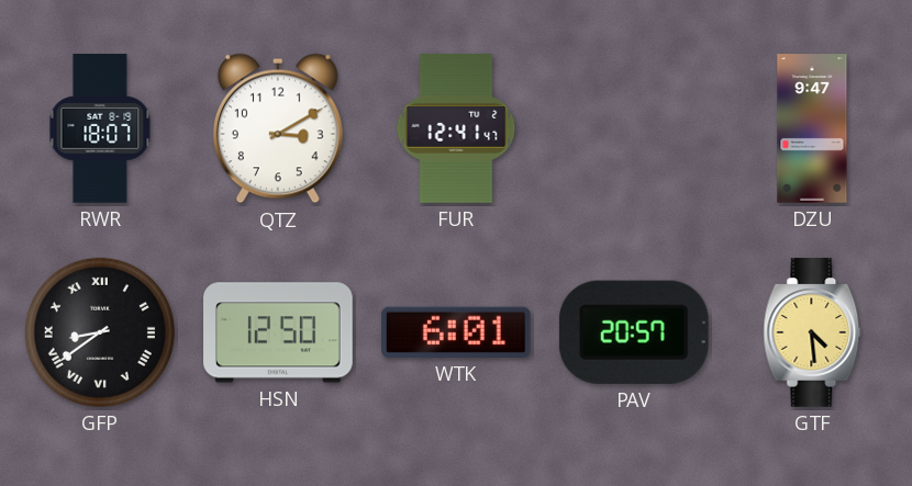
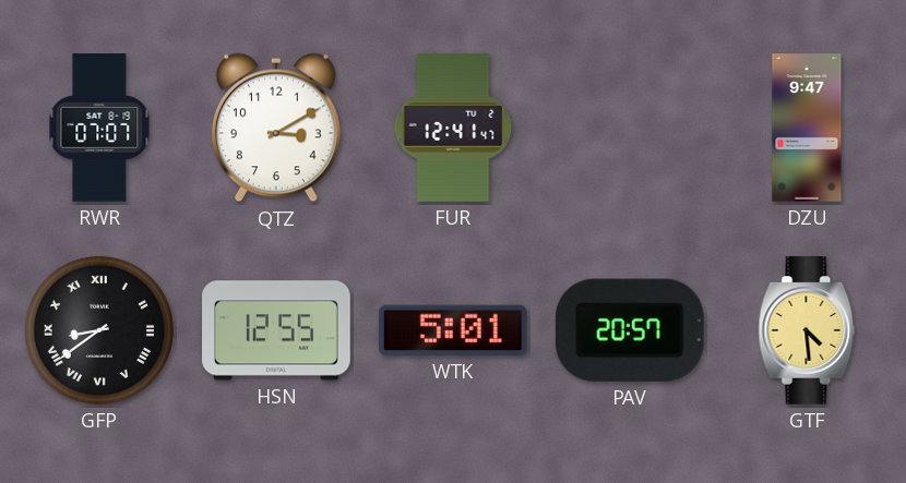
RWR: 18:07 -> 07:07 (99, 128)
HSN: 12:50 -> 12:55 (276, 330)
WTK: 6:01 -> 5:01 (453, 330)
